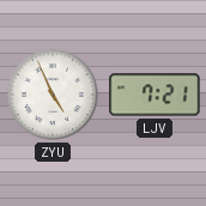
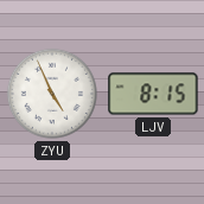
LJV: 7:21 -> 8:15 (153, 94)
